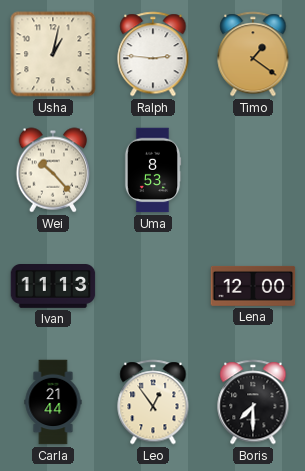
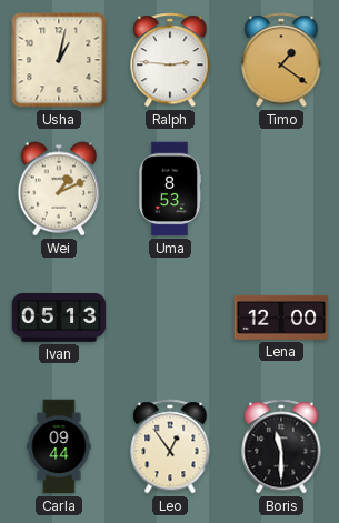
Wei: 10:23 -> 1:11 (59, 189)
Ivan: 11:13 -> 05:13 (59, 319)
Carla: 21:44 -> 09:44 (59, 446)
Boris: 7:30 -> 11:30 (281, 446)
